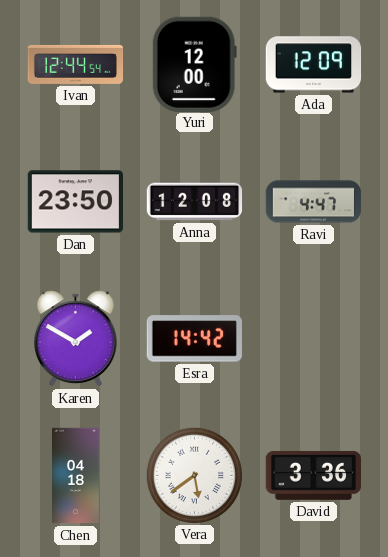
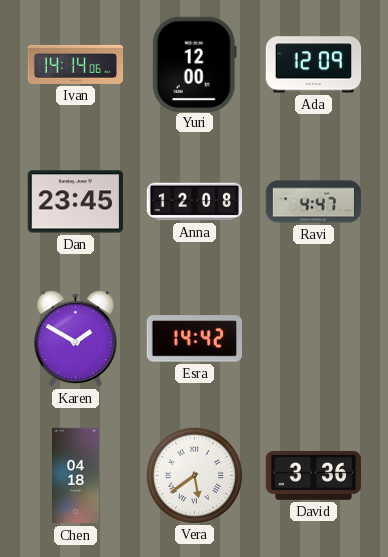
Ivan: 12:44 -> 14:14 (76, 64)
Dan: 23:50 -> 23:45 (75, 202)
